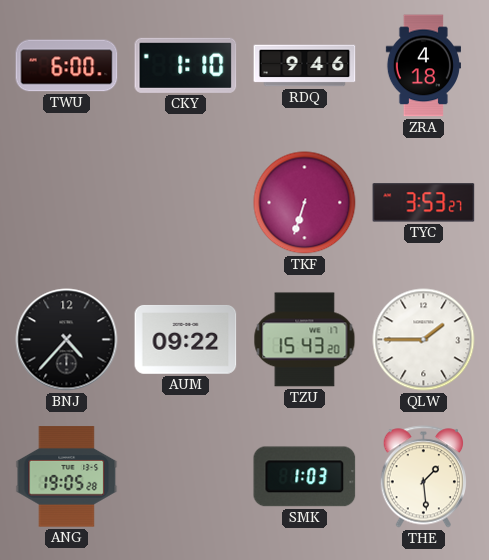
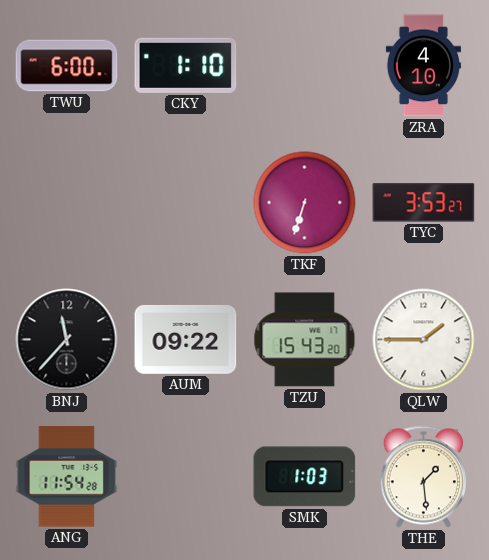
RDQ: 9:46 -> none (305, 66)
ZRA: 4:18 -> 4:10 (423, 66)
BNJ: 4:37 -> 11:37 (67, 340)
ANG: 19:05 -> 11:54 (67, 477)
